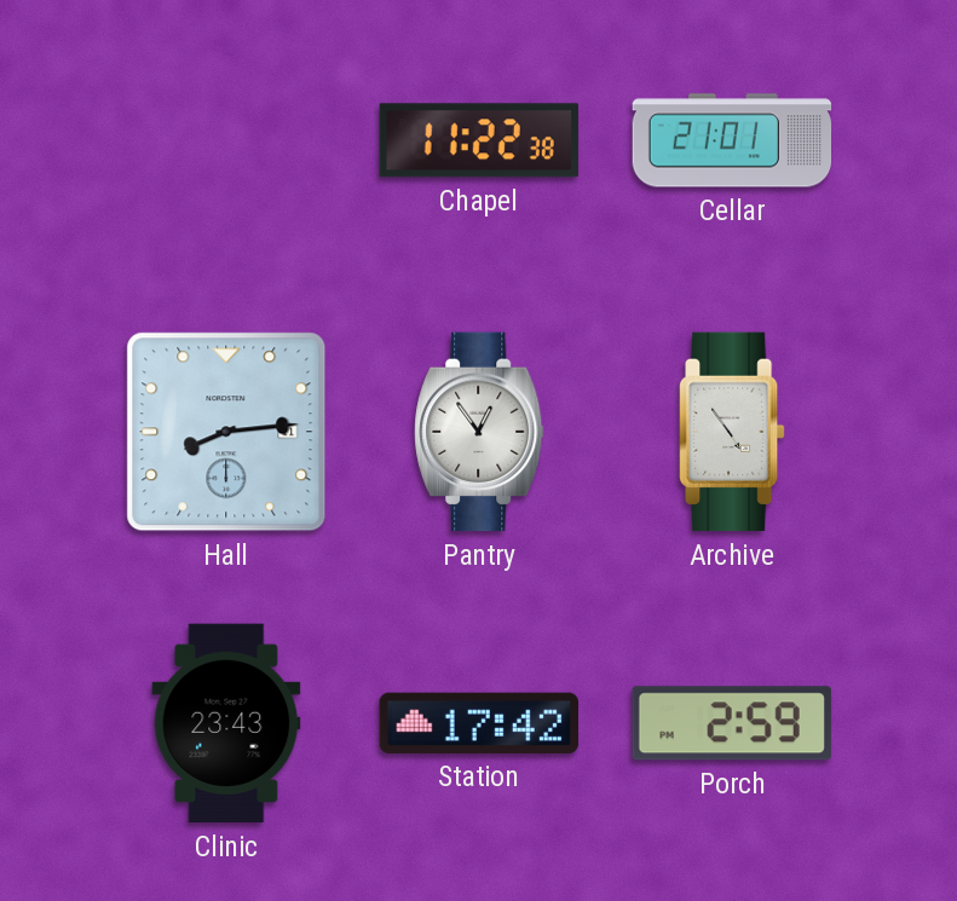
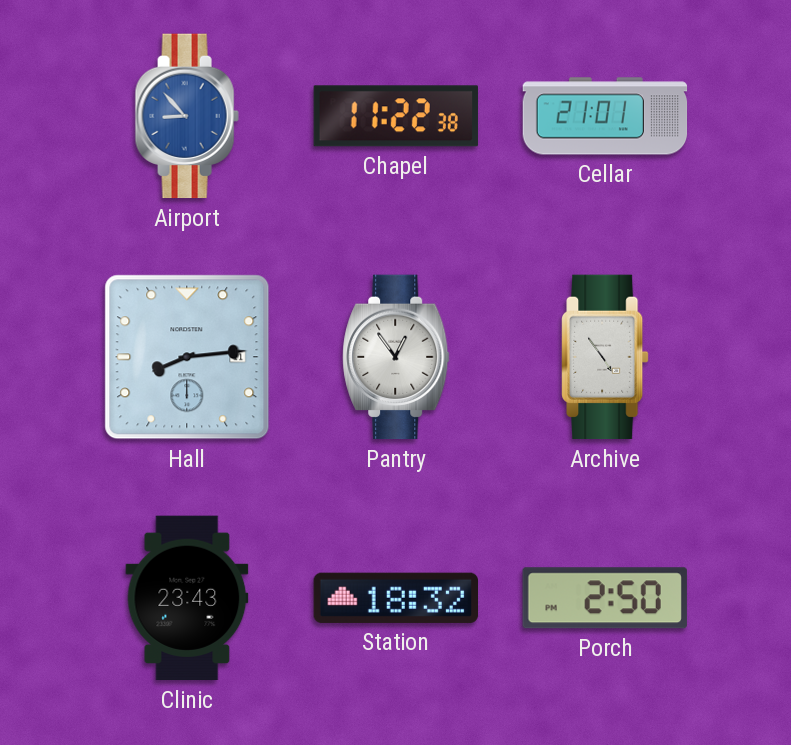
Airport: none -> 8:53 (187, 116)
Station: 17:42 -> 18:32 (395, 598)
Porch: 2:59 -> 2:50 (605, 598)
